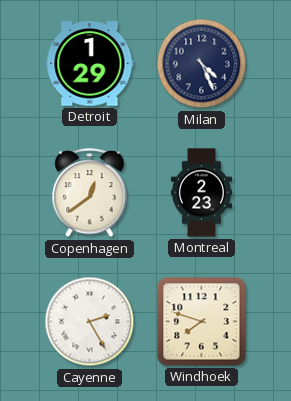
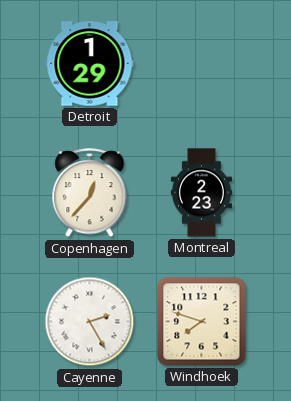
Milan: 4:26 -> none (202, 64)
Copenhagen: 12:39 -> 12:37 (90, 193)
